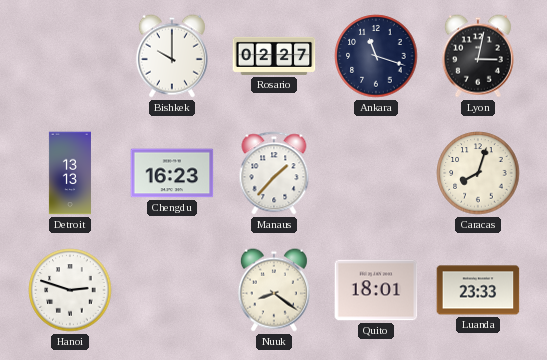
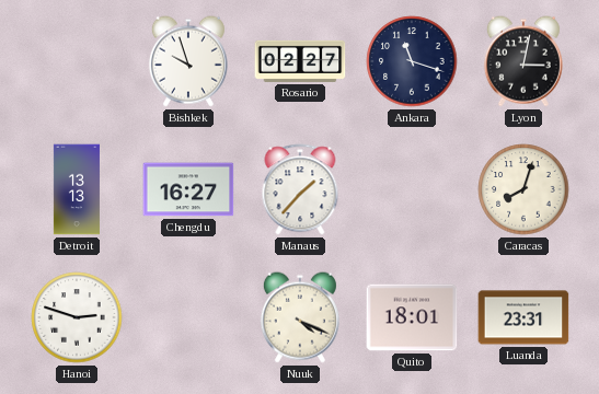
Bishkek: 10:00 -> 9:57 (188, 61)
Chengdu: 16:23 -> 16:27 (188, 189)
Nuuk: 8:21 -> 4:19 (300, 317)
Luanda: 23:33 -> 23:31 (523, 317)
